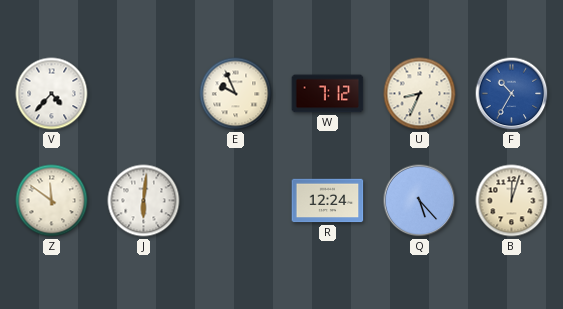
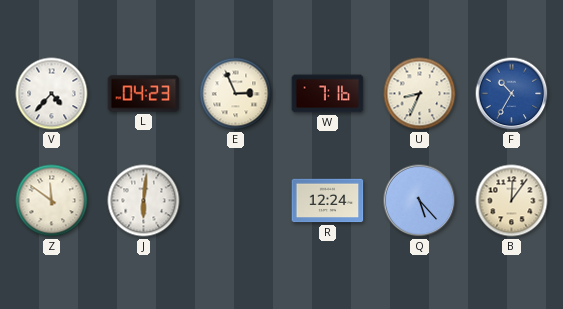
L: none -> 04:23 (144, 94)
E: 9:56 -> 2:56 (236, 94)
W: 7:12 -> 7:16 (328, 94)
B: 12:03 -> 12:06 (512, 201)
